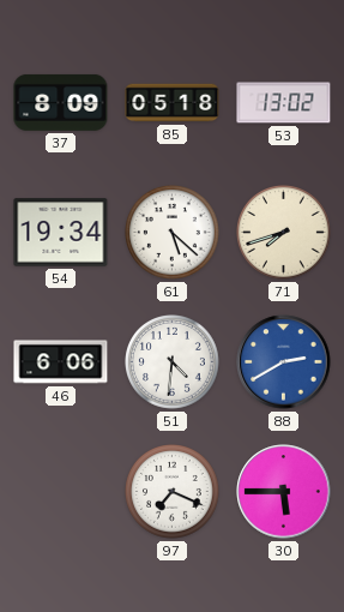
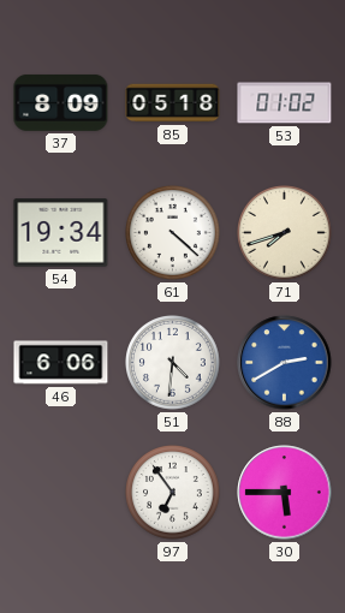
53: 13:02 -> 01:02 (285, 103)
61: 5:22 -> 4:22 (173, 233)
97: 7:19 -> 6:54 (173, 493)
